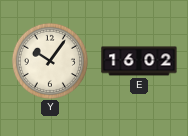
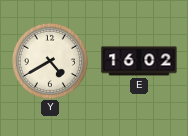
Y: 10:06 -> 4:40 (50, 61)
